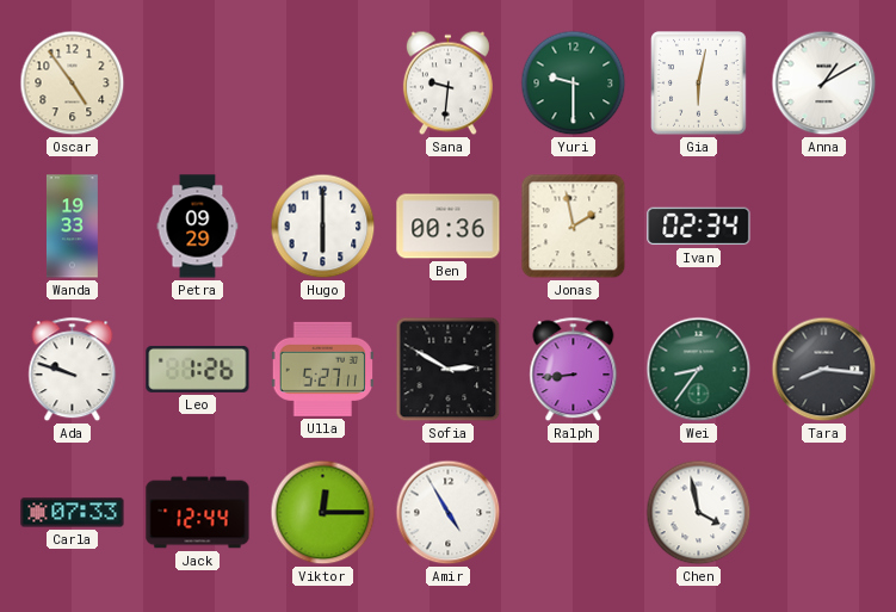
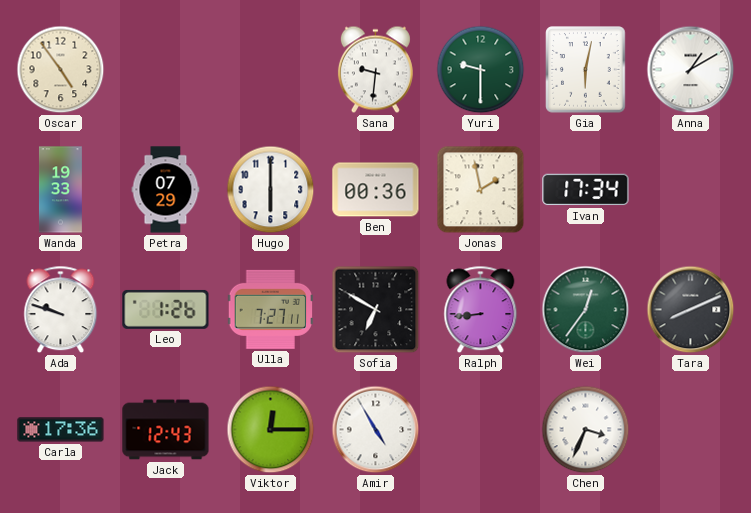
Petra: 09:29 -> 07:29 (166, 190)
Ivan: 02:34 -> 17:34 (586, 190)
Ulla: 5:27 -> 7:27 (270, 309)
Sofia: 2:50 -> 6:50 (376, 310)
Wei: 8:36 -> 12:36 (586, 310)
Tara: 8:16 -> 8:11 (691, 310)
Carla: 07:33 -> 17:36 (61, 430)
Jack: 12:44 -> 12:43 (166, 430)
Chen: 3:58 -> 3:34 (586, 430)
